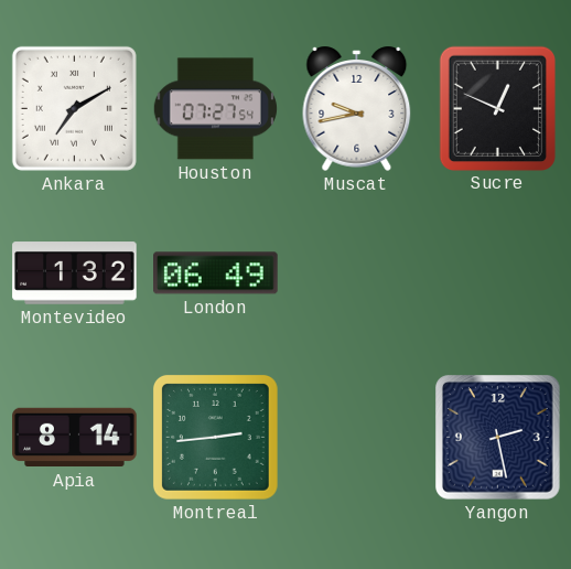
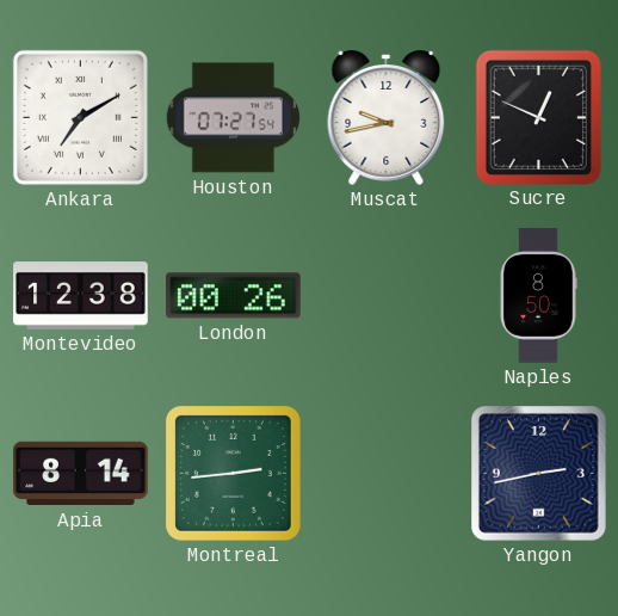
Montevideo: 1:32 -> 12:38 (81, 296)
London: 06:49 -> 00:26 (234, 296)
Naples: none -> 8:50 (538, 296)
Yangon: 2:28 -> 2:43 (539, 474)
